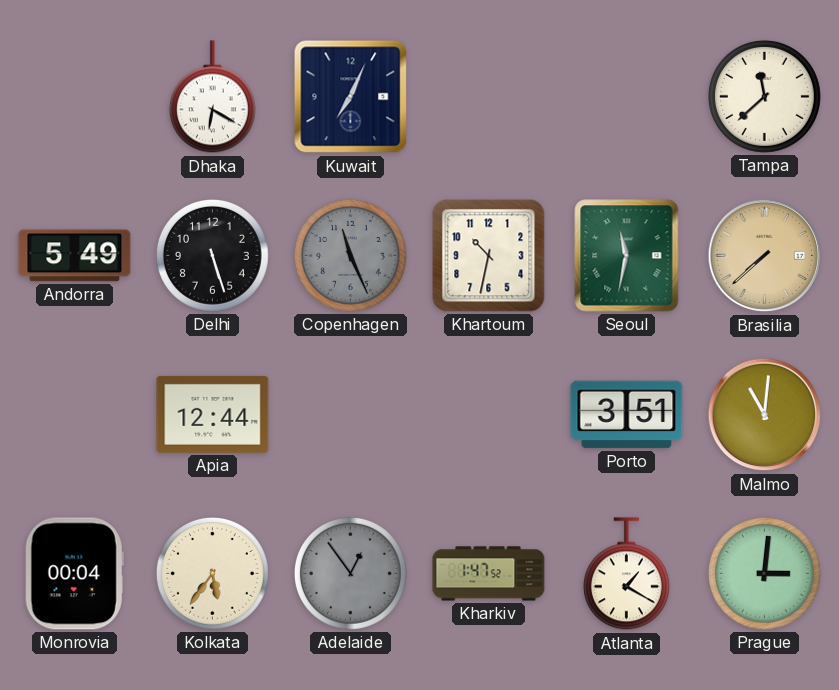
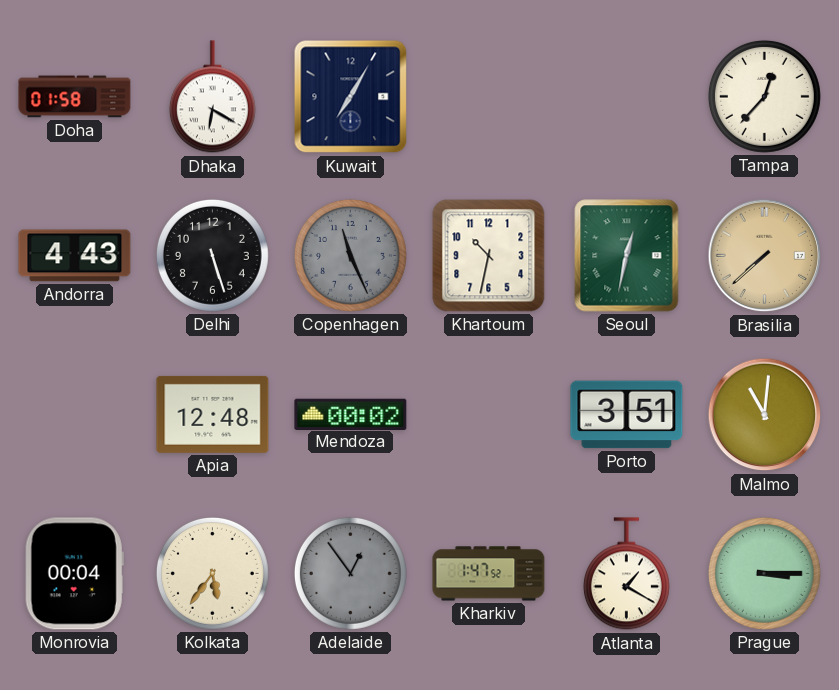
Doha: none -> 01:58 (75, 97)
Kuwait: 7:04 -> 7:05 (351, 97)
Tampa: 11:38 -> 12:37 (764, 96)
Andorra: 5:49 -> 4:43 (75, 256)
Seoul: 11:32 -> 12:32 (627, 256)
Apia: 12:44 -> 12:48 (213, 414)
Mendoza: none -> 00:02 (351, 414)
Prague: 3:01 -> 3:15 (764, 573)
